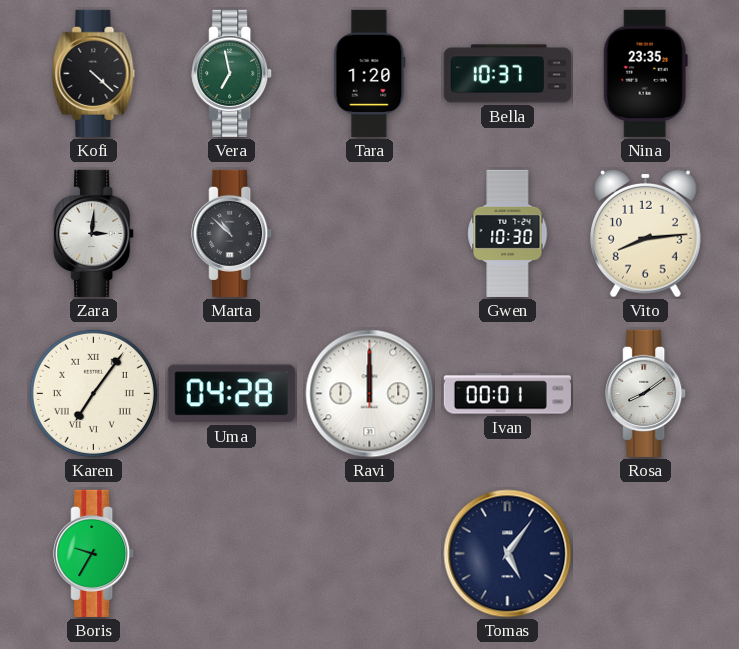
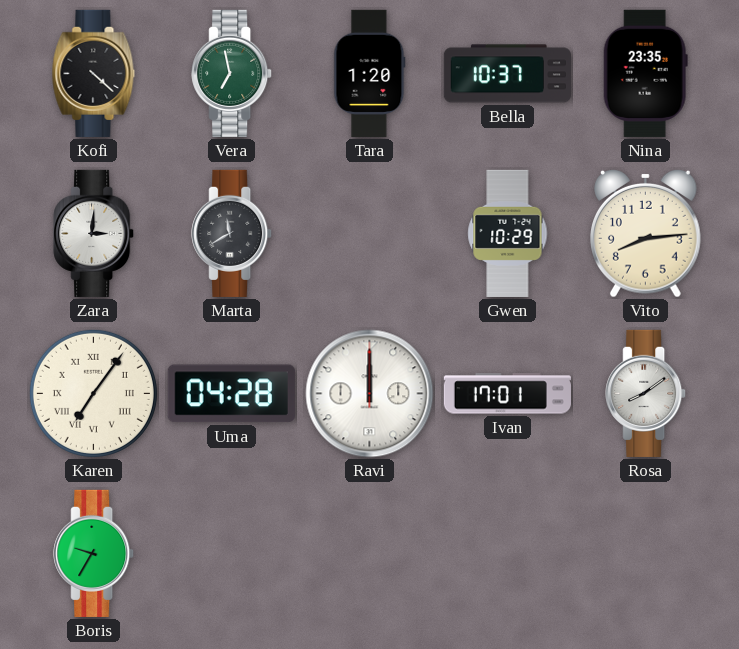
Marta: 10:52 -> 11:40 (232, 233)
Gwen: 10:30 -> 10:29 (508, 233)
Ivan: 00:01 -> 17:01 (507, 394)
Tomas: 5:06 -> none (508, 554)
